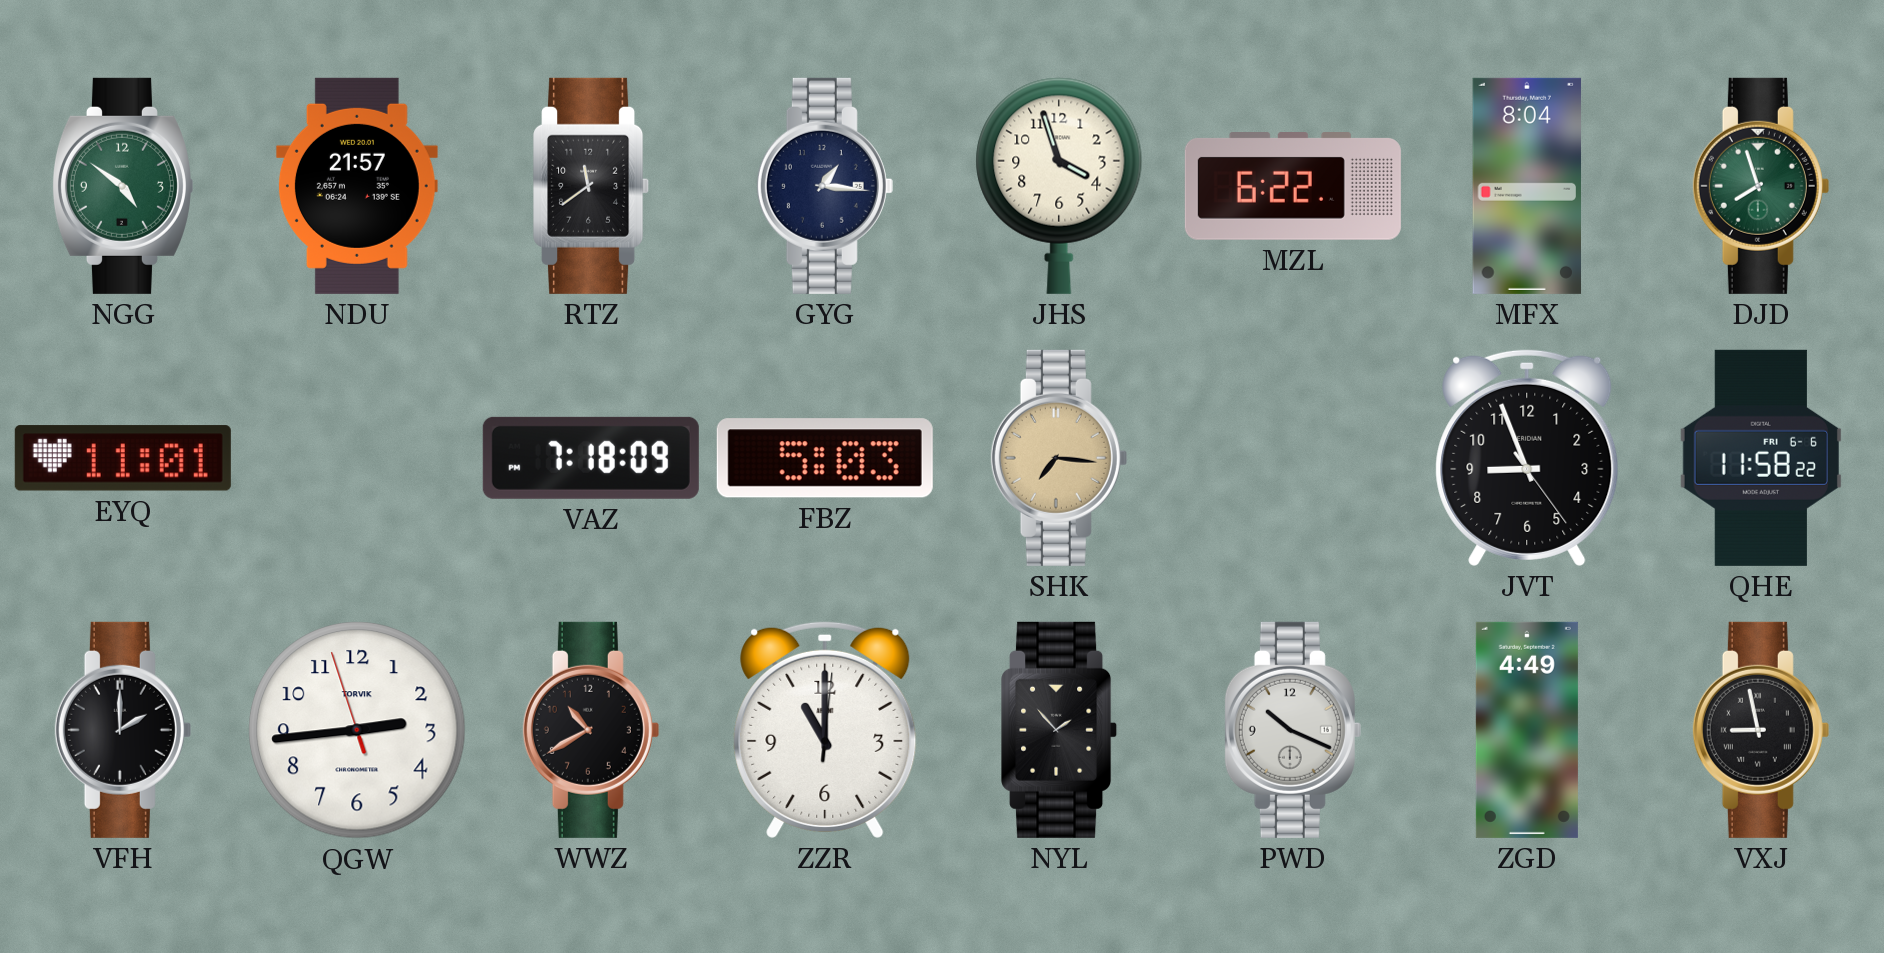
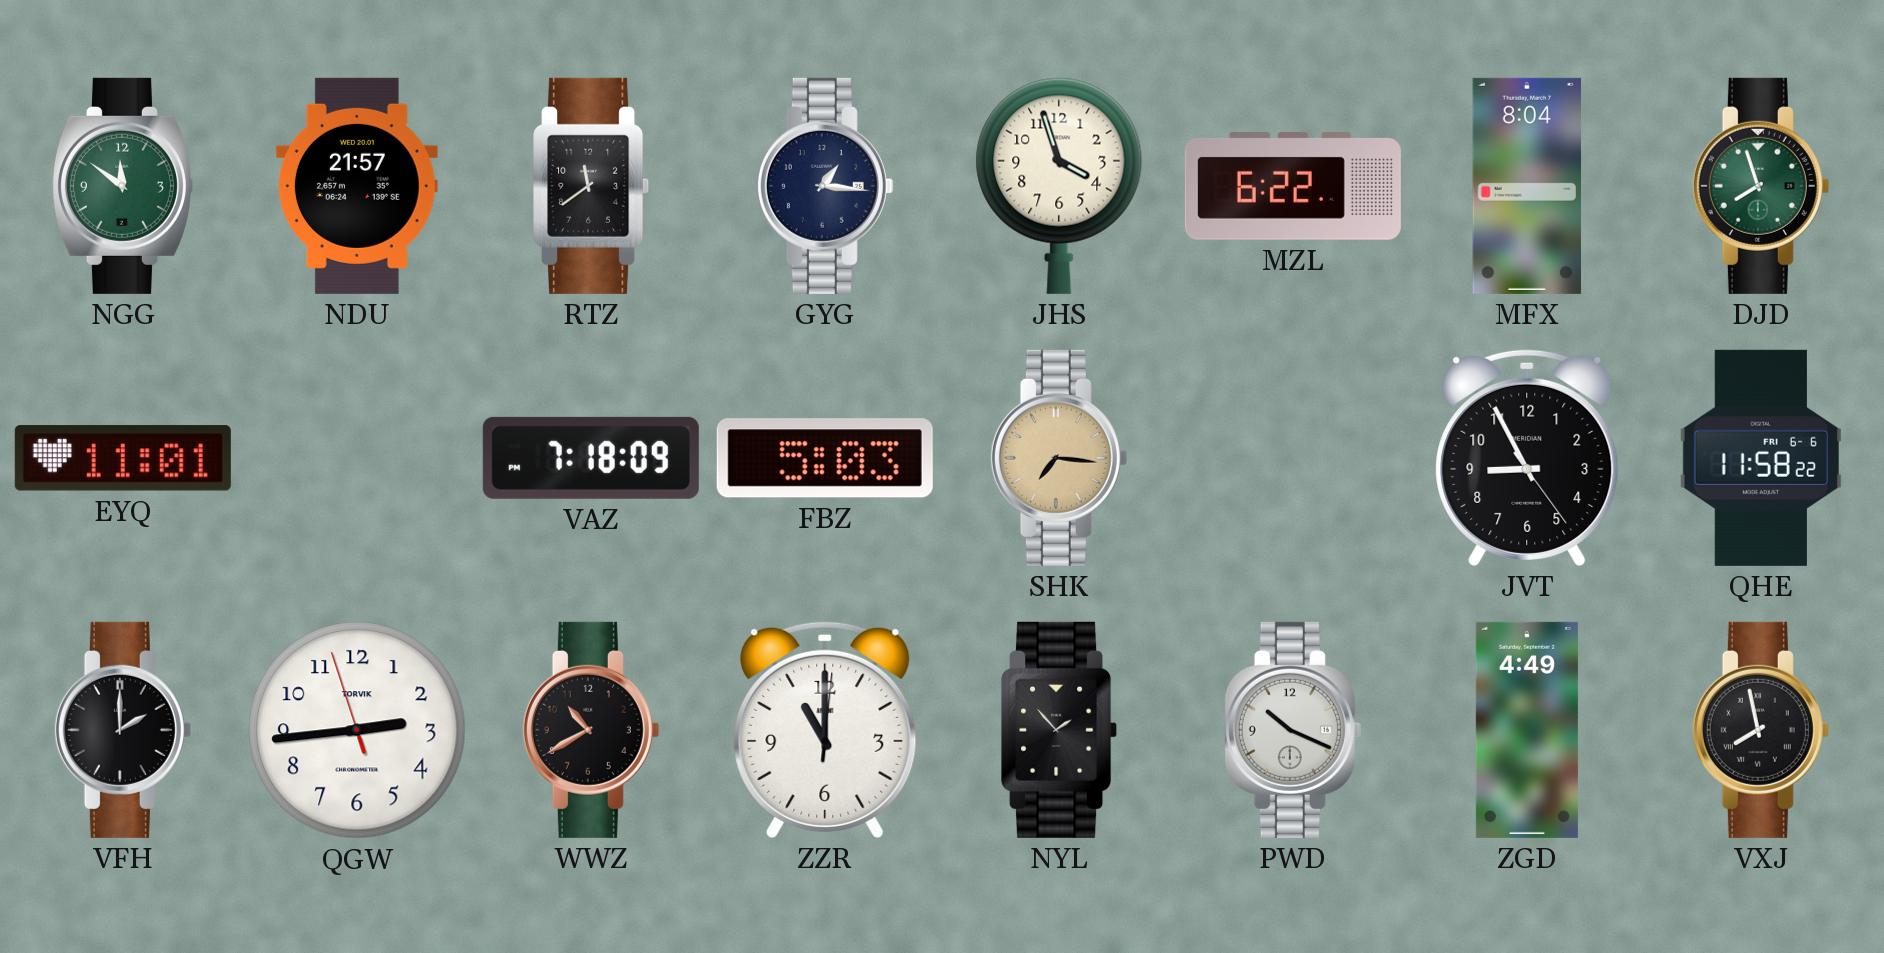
NGG: 4:51 -> 11:51 (122, 186)
JVT: 8:56 -> 8:55 (1527, 457)
VXJ: 8:58 -> 7:58 (1761, 730)
